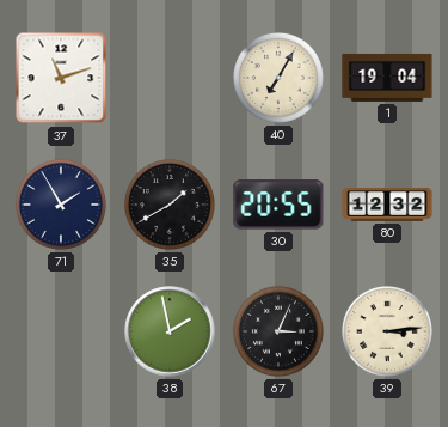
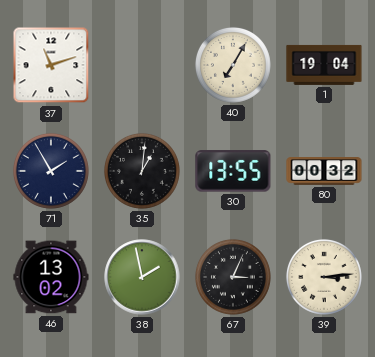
35: 1:40 -> 1:01 (142, 171)
30: 20:55 -> 13:55 (233, 171)
80: 12:32 -> 00:32 (324, 171)
46: none -> 13:02 (51, 277)
